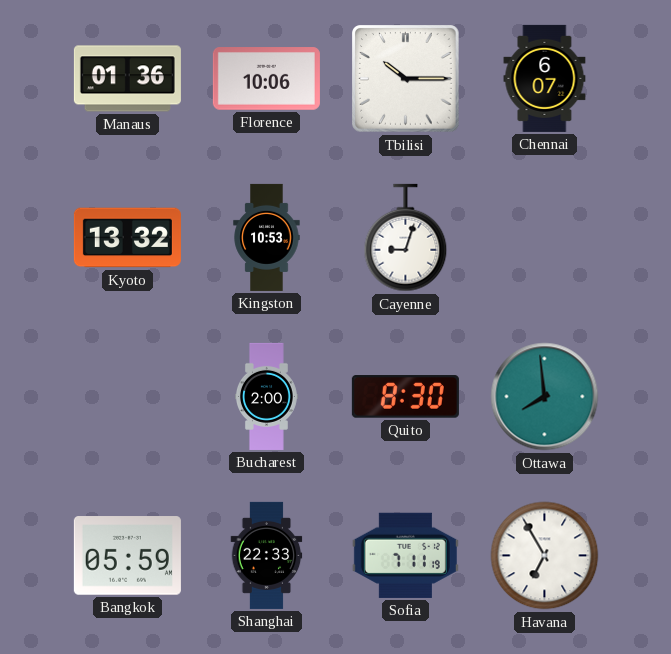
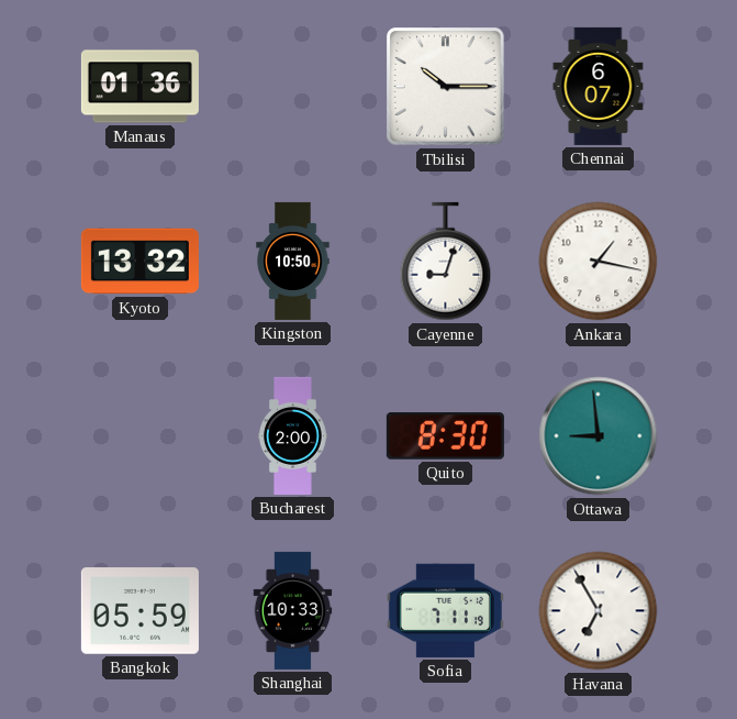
Florence: 10:06 -> none (266, 79)
Kingston: 10:53 -> 10:50 (293, 261)
Ankara: none -> 1:17 (599, 262)
Ottawa: 7:59 -> 8:59 (599, 436)
Shanghai: 22:33 -> 10:33 (293, 610)
